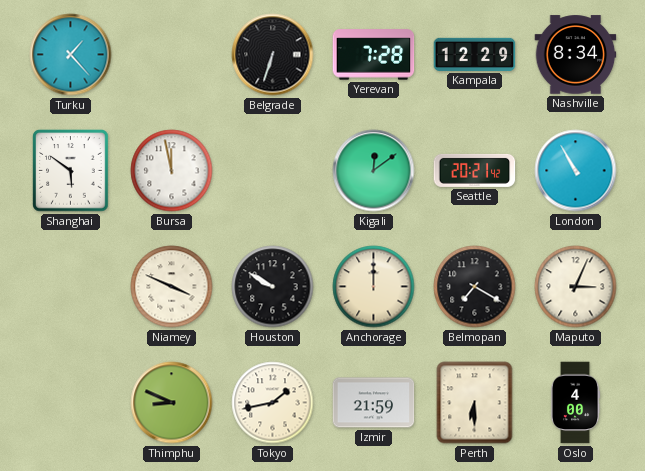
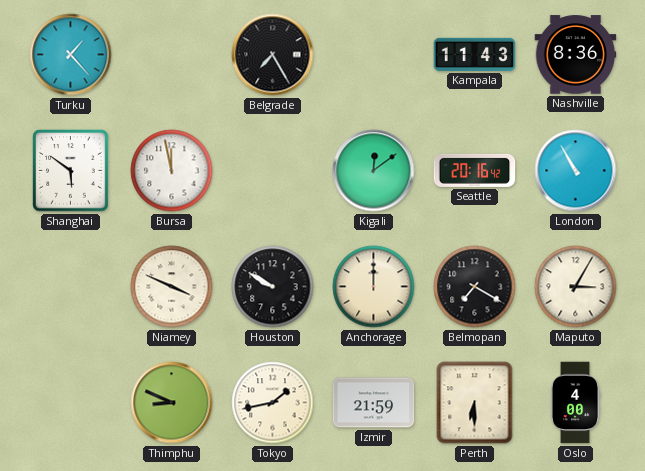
Belgrade: 6:33 -> 7:25 (273, 55)
Yerevan: 7:28 -> none (374, 55)
Kampala: 12:29 -> 11:43 (475, 54)
Nashville: 8:34 -> 8:36 (576, 55)
Seattle: 20:21 -> 20:16 (475, 170)
Maputo: 3:04 -> 3:05 (576, 287)
